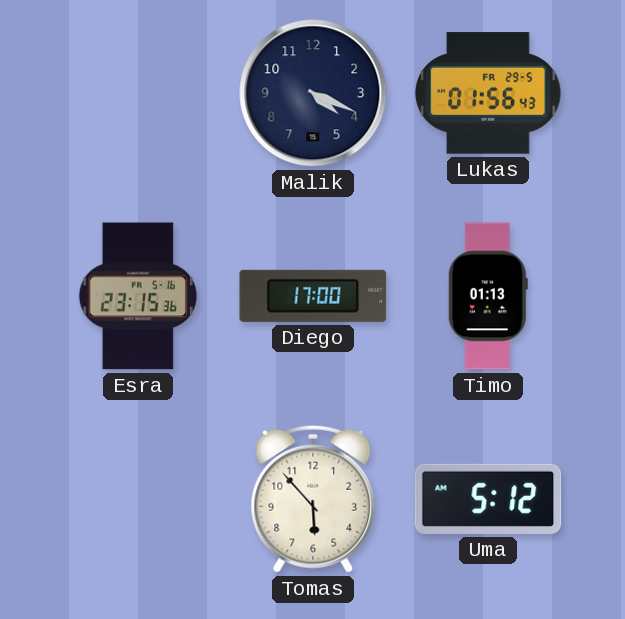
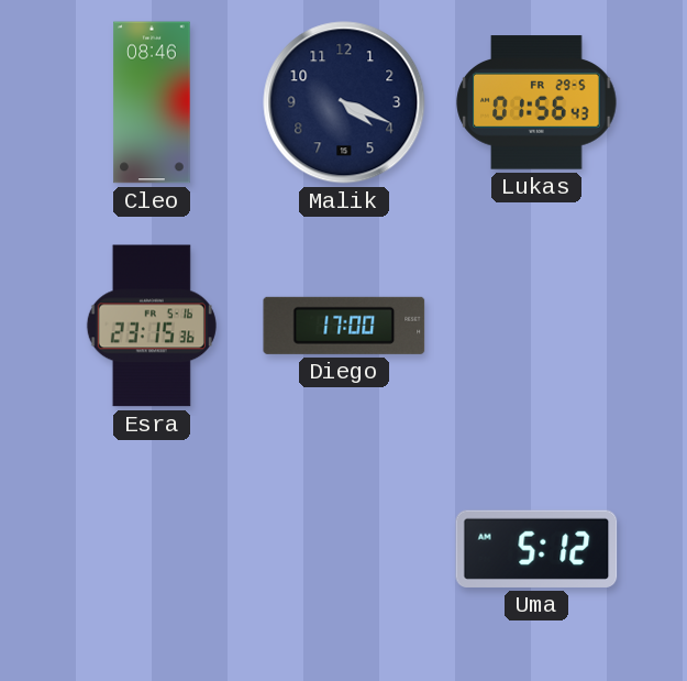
Cleo: none -> 08:46 (152, 102)
Timo: 01:13 -> none (488, 296)
Tomas: 5:53 -> none (313, 499)
